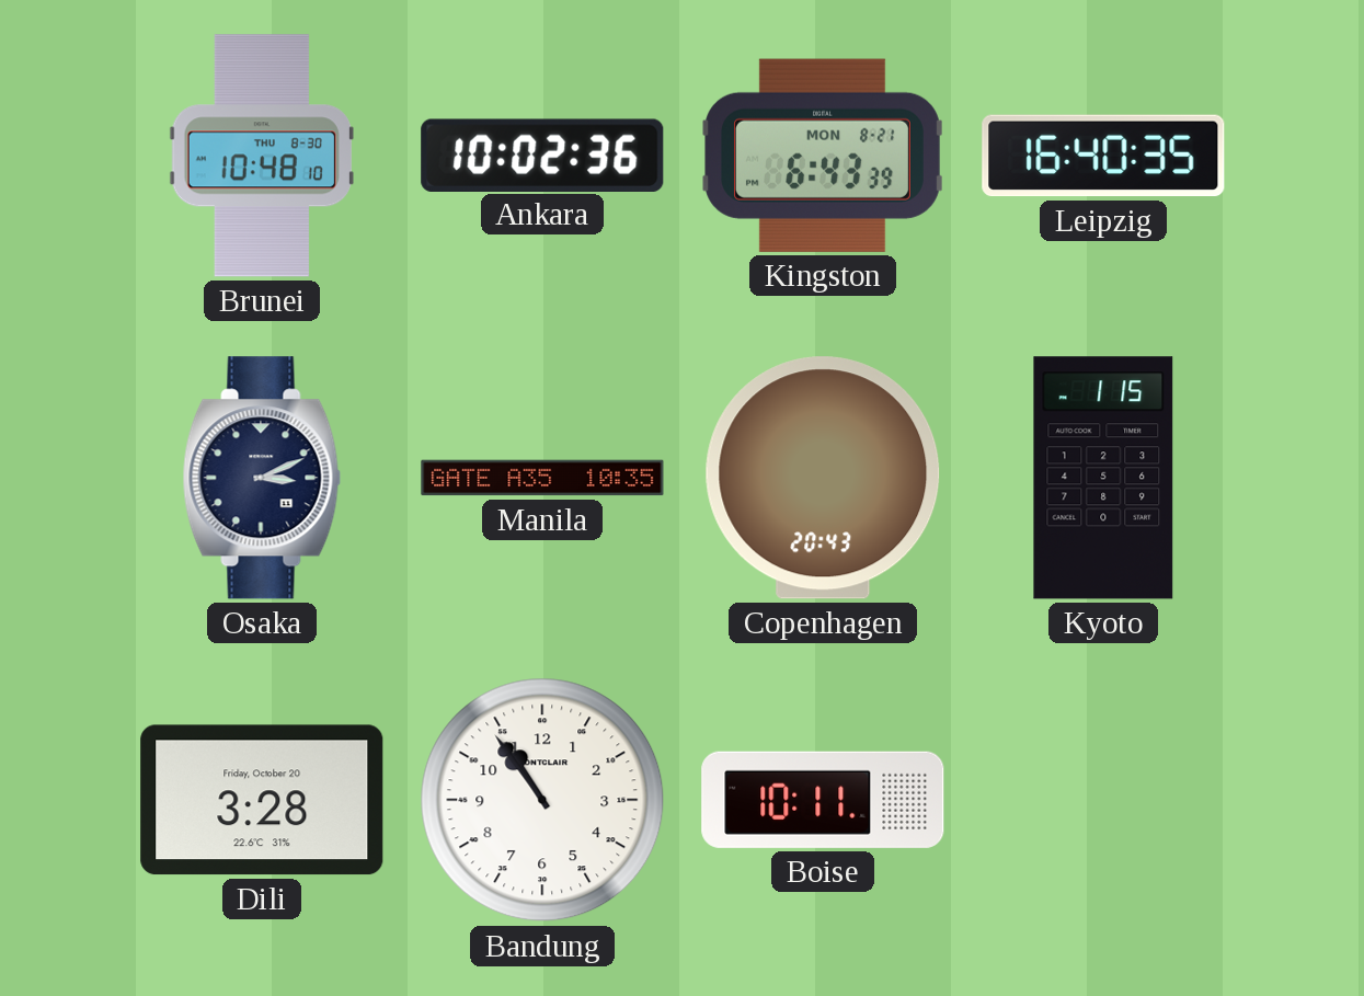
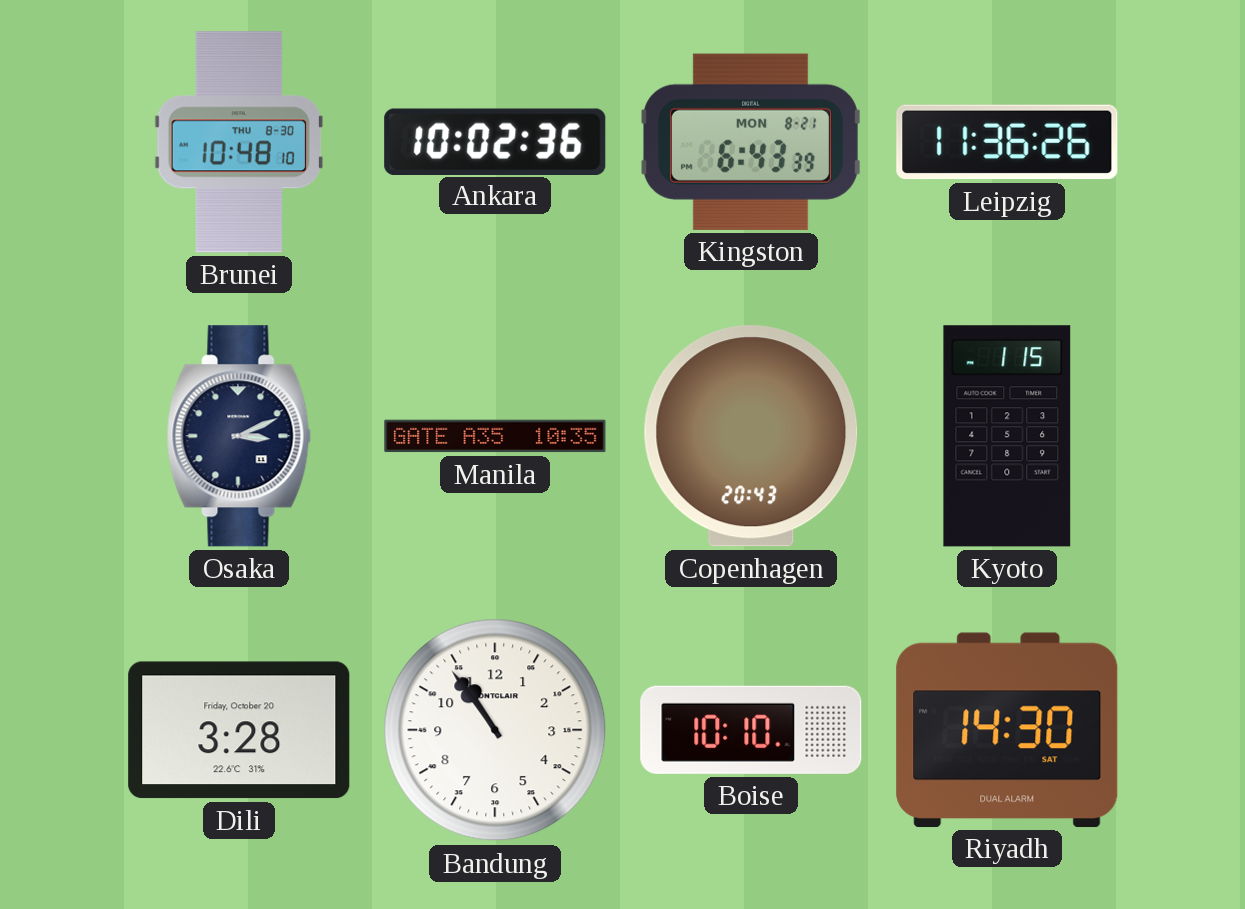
Leipzig: 16:40 -> 11:36 (1007, 142)
Boise: 10:11 -> 10:10 (751, 730)
Riyadh: none -> 14:30 (1007, 730)
